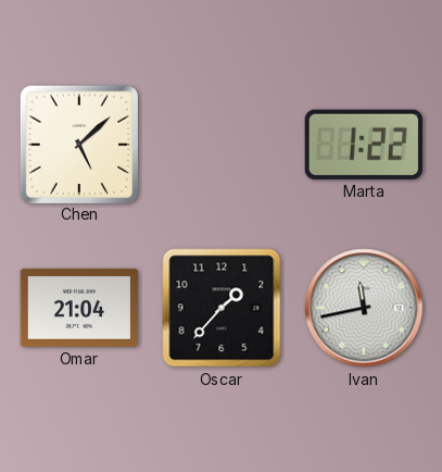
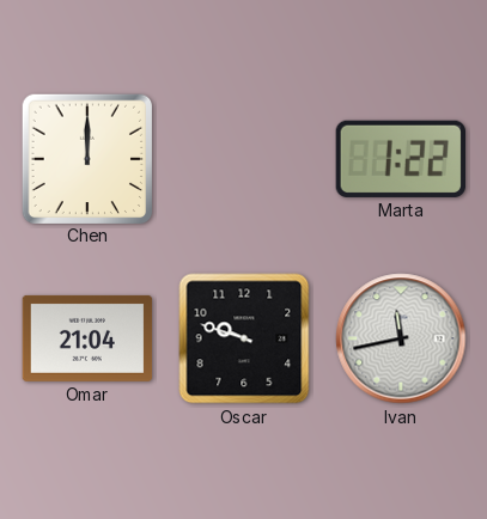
Chen: 5:08 -> 12:00 (86, 158)
Oscar: 1:37 -> 9:48 (244, 338)
